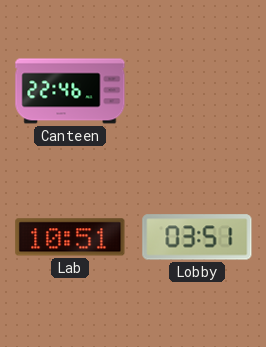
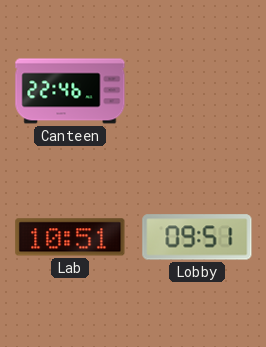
Lobby: 03:51 -> 09:51 (197, 237)
